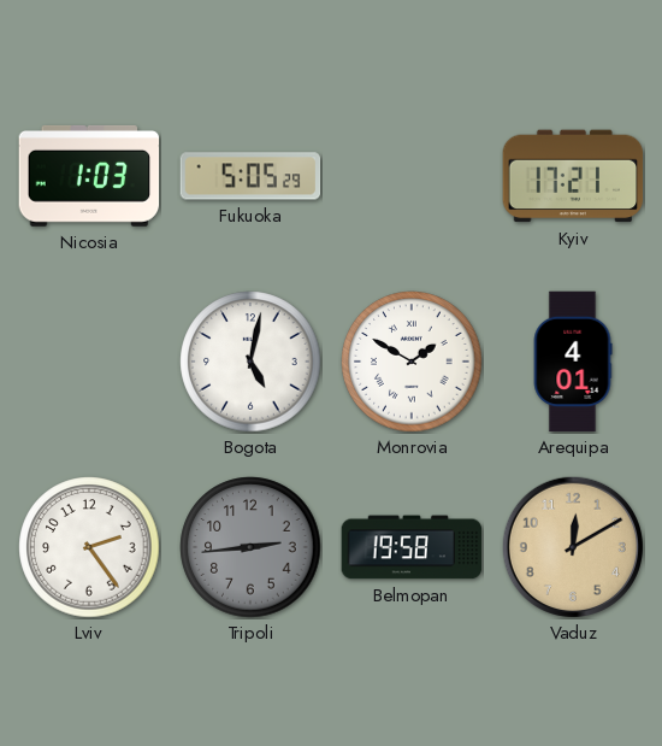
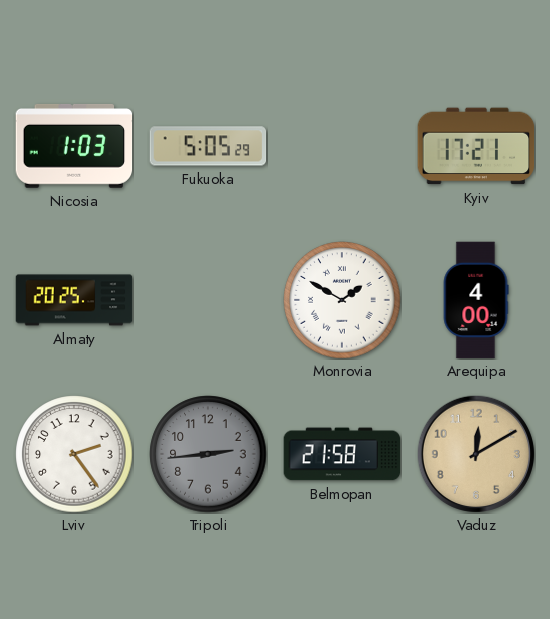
Almaty: none -> 20:25 (74, 300)
Bogota: 5:02 -> none (250, 362)
Arequipa: 4:01 -> 4:00 (476, 300)
Belmopan: 19:58 -> 21:58 (342, 454)
